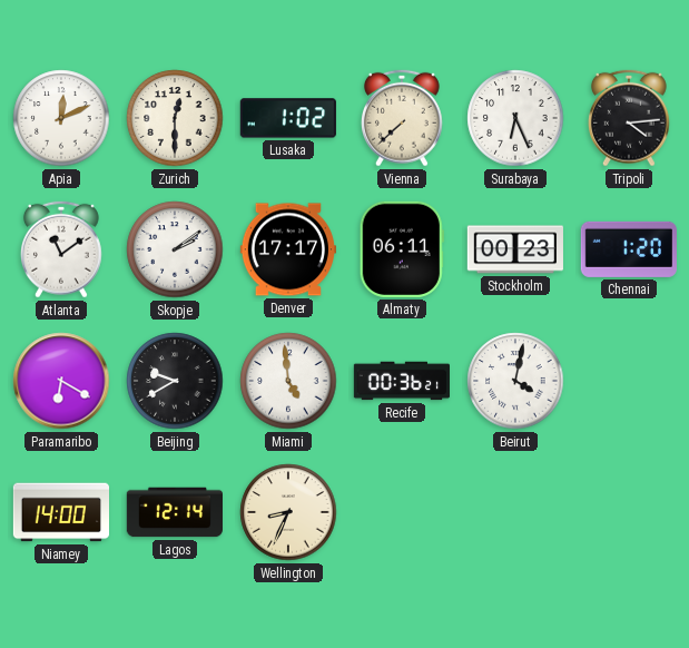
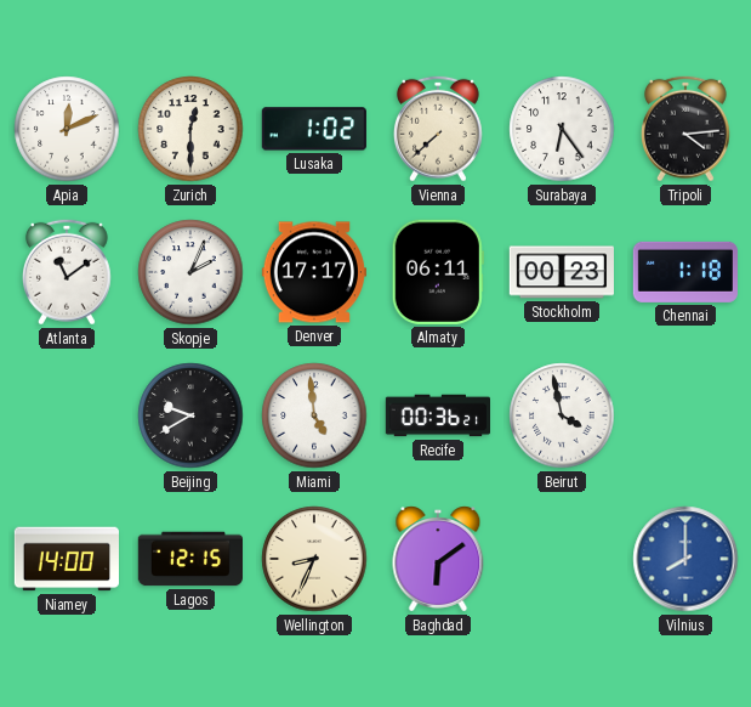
Surabaya: 6:26 -> 6:24 (562, 129)
Skopje: 2:09 -> 2:04 (190, 272)
Chennai: 1:20 -> 1:18 (685, 272)
Paramaribo: 6:20 -> none (61, 381)
Beirut: 4:02 -> 3:58 (562, 415)
Lagos: 12:14 -> 12:15 (189, 559)
Baghdad: none -> 6:09 (438, 559)
Vilnius: none -> 8:00 (685, 559)
